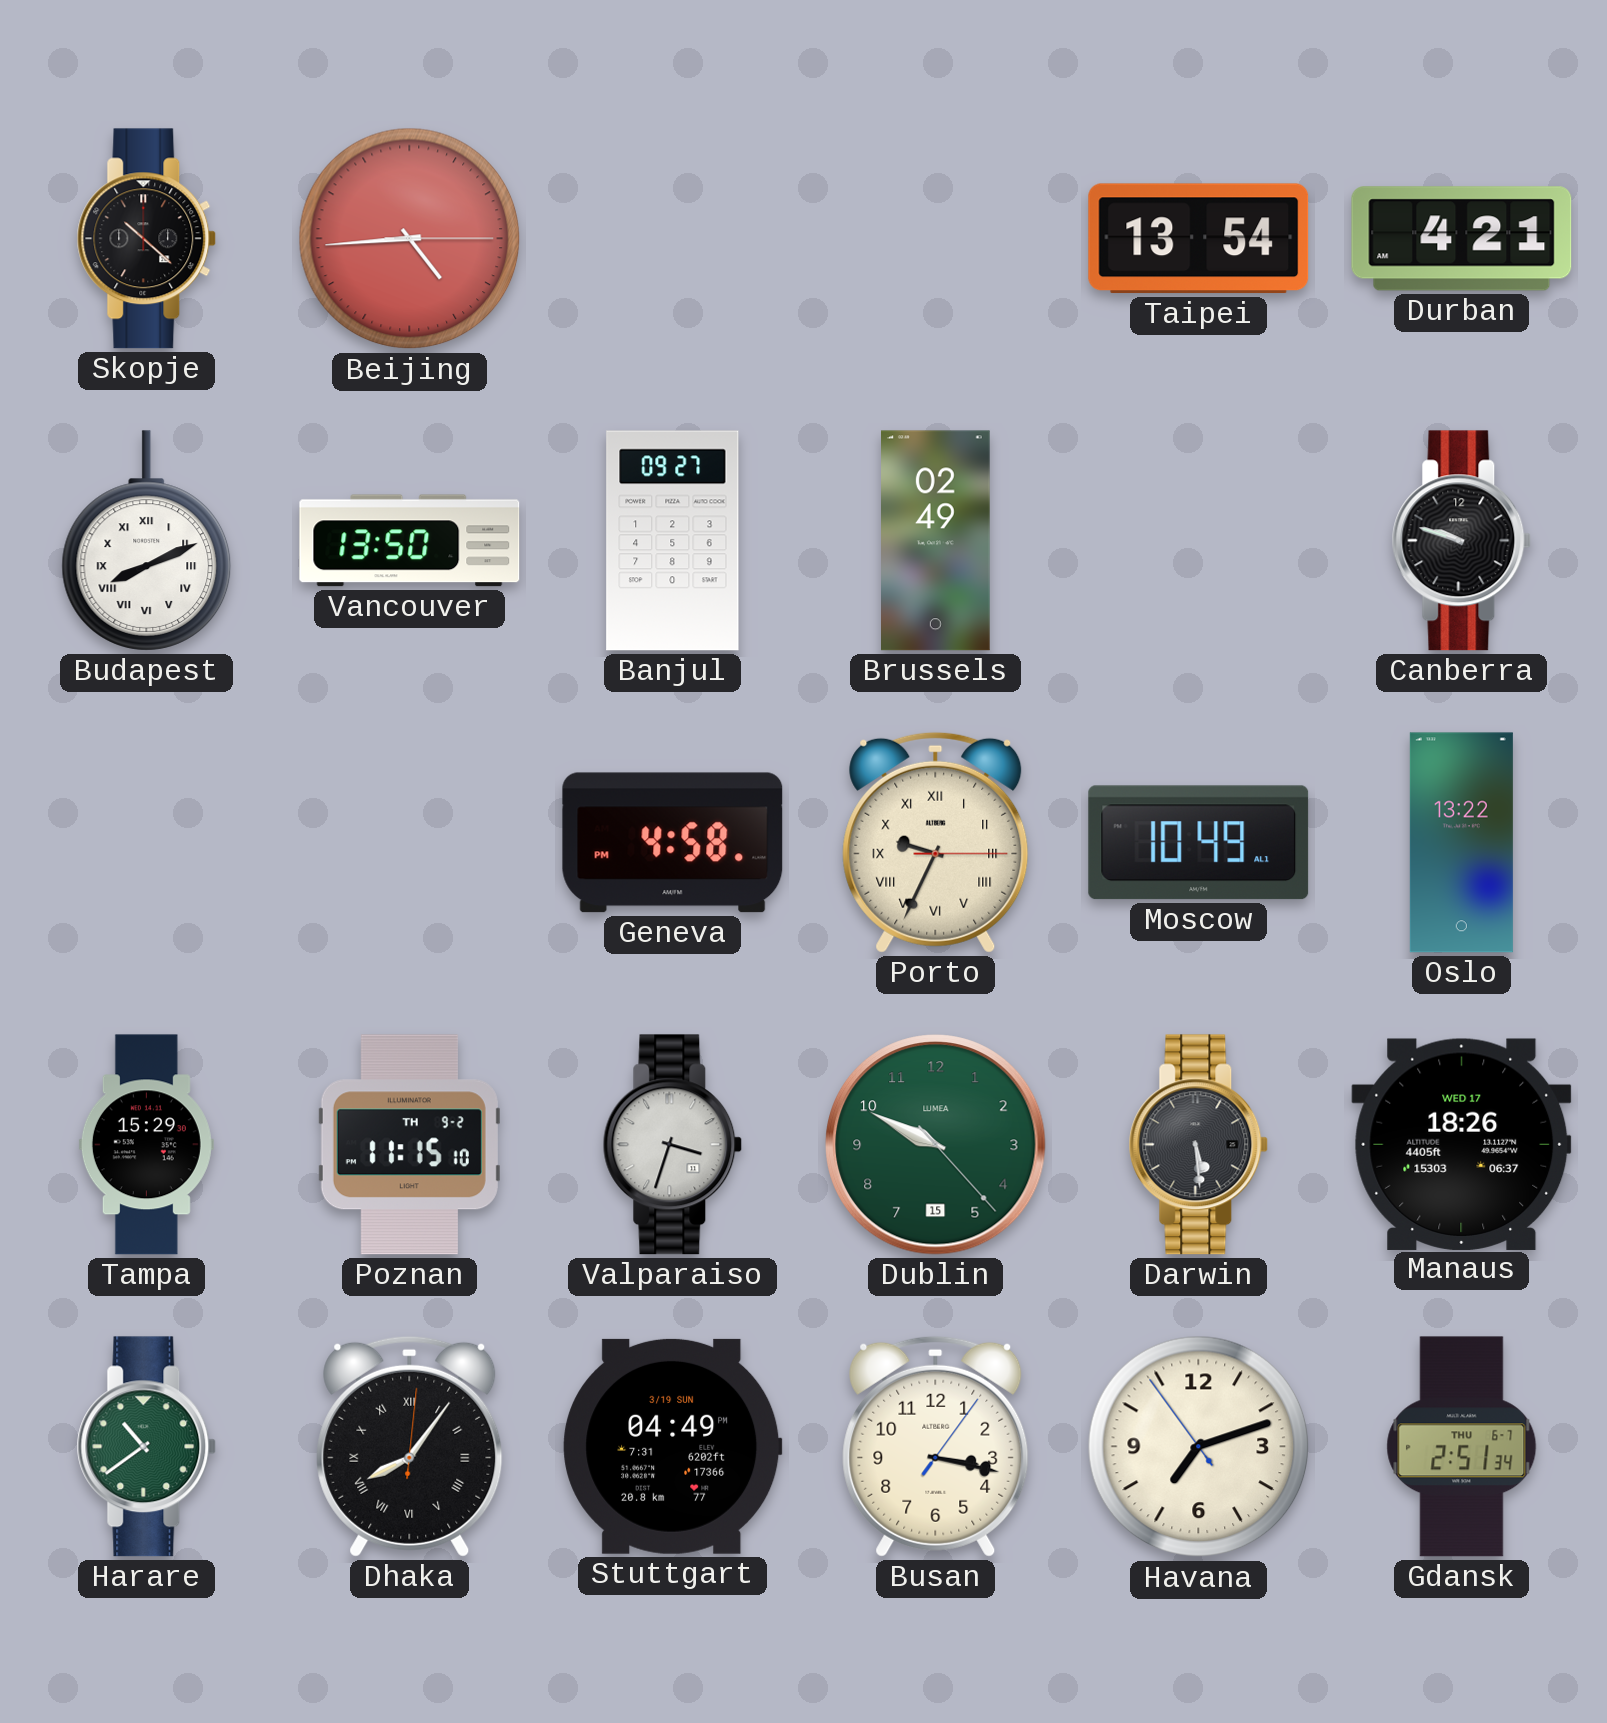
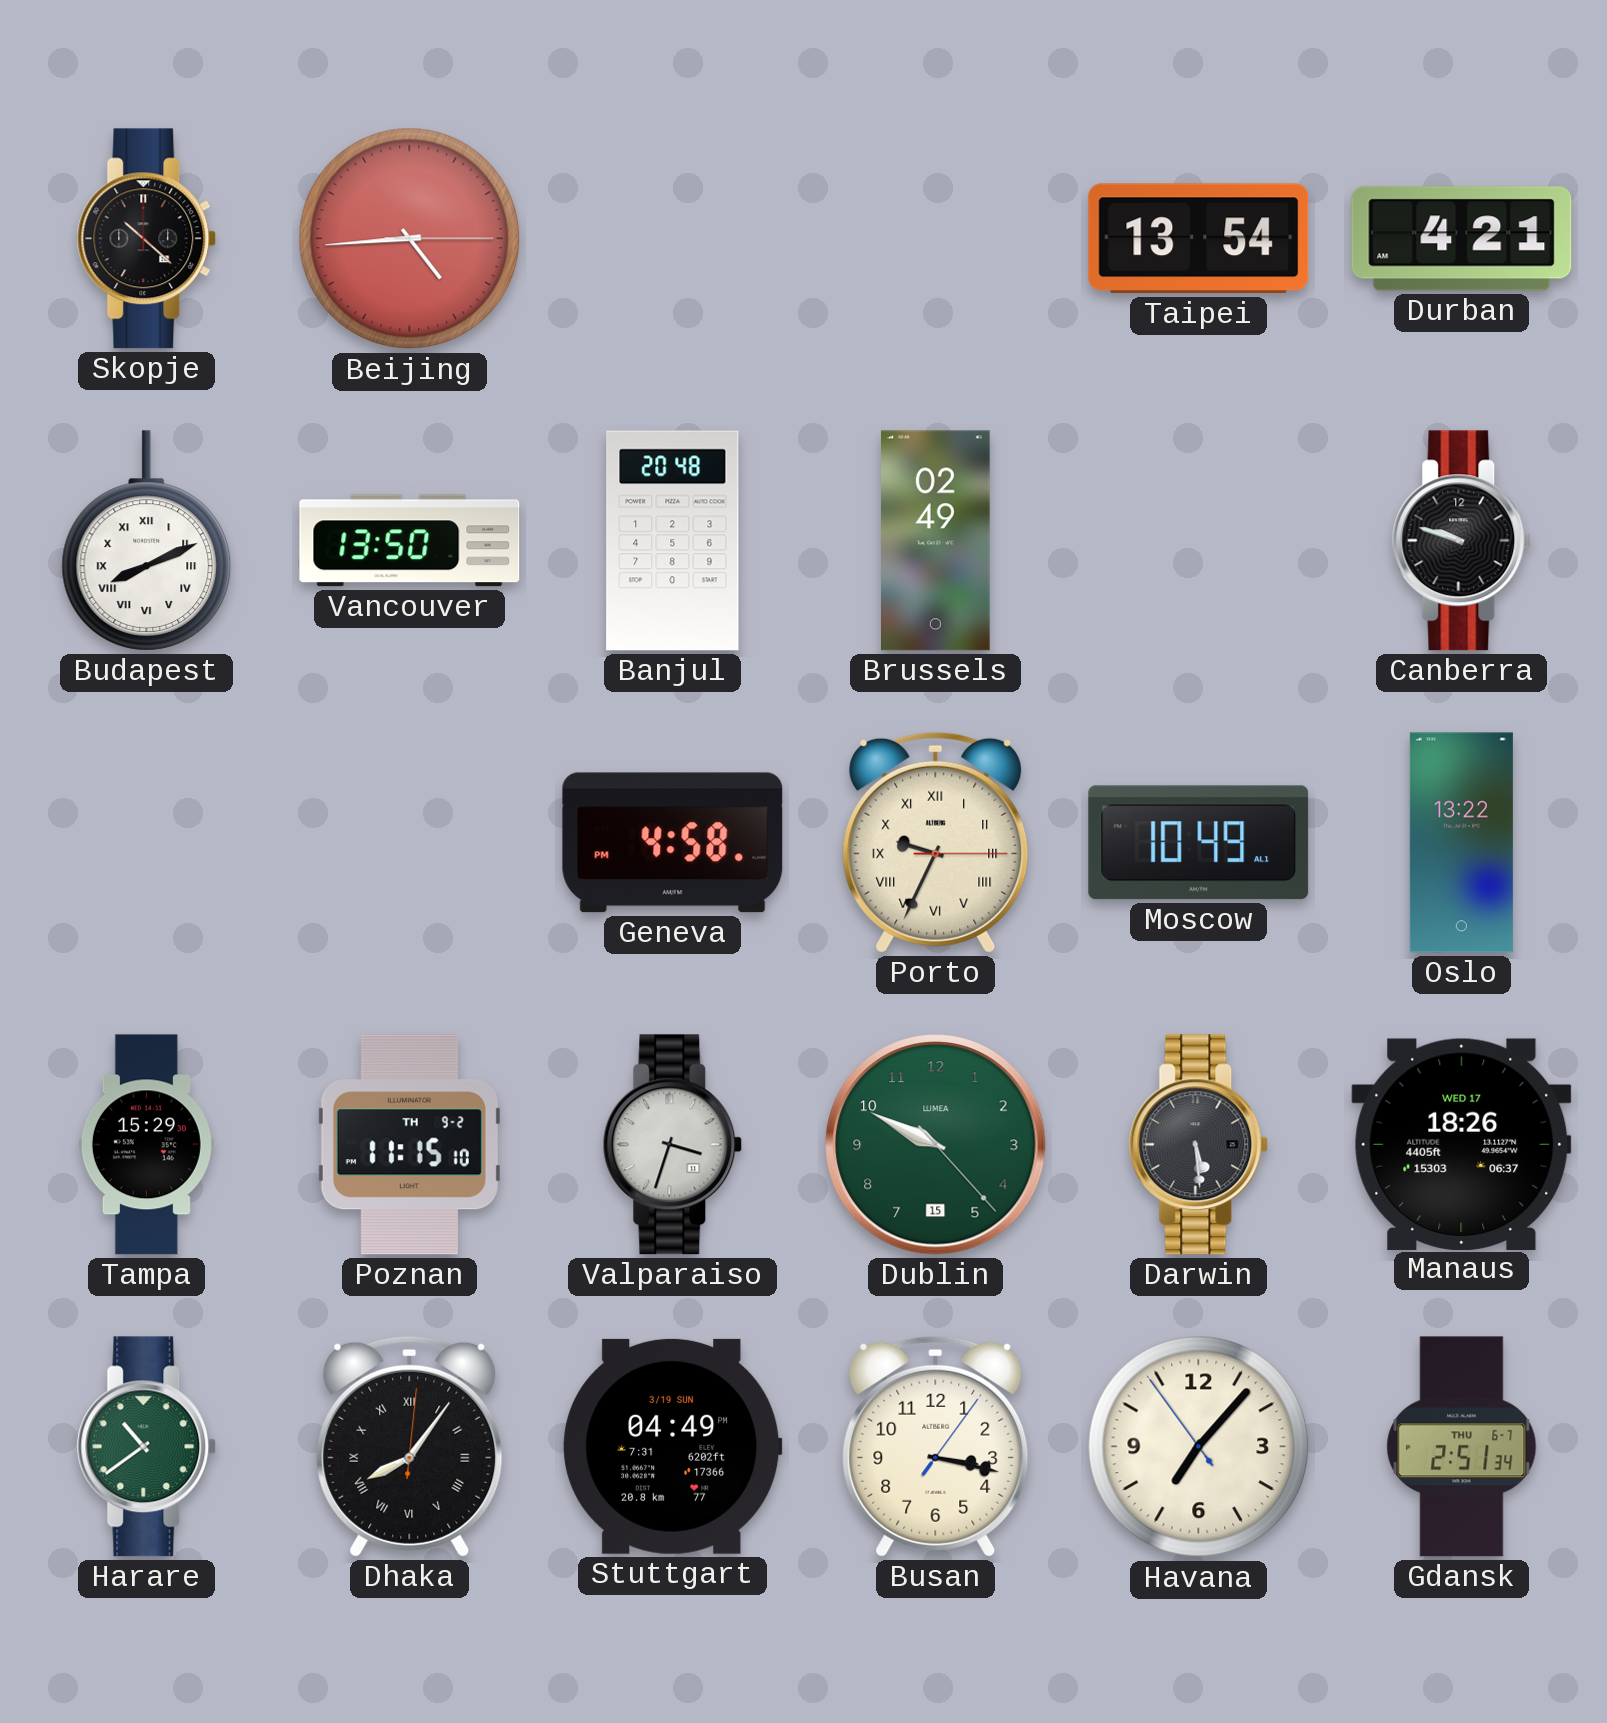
Banjul: 09:27 -> 20:48 (673, 541)
Havana: 7:11 -> 7:06 (1199, 1447)
